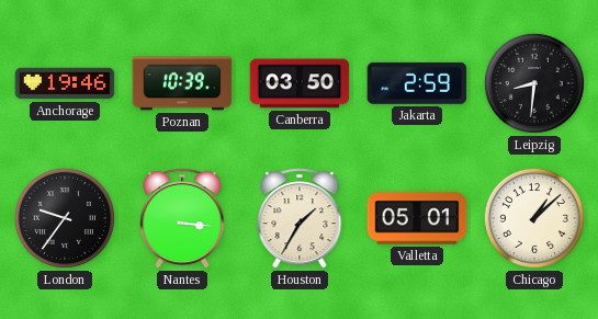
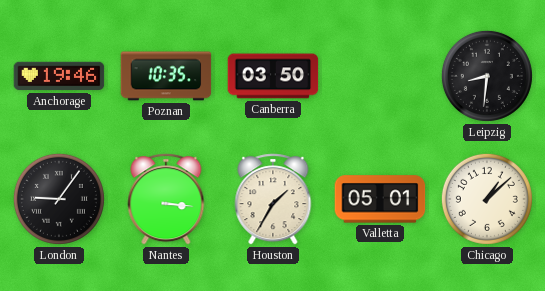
Poznan: 10:39 -> 10:35 (166, 76)
Jakarta: 2:59 -> none (417, 83)
London: 9:36 -> 9:06 (59, 199)
